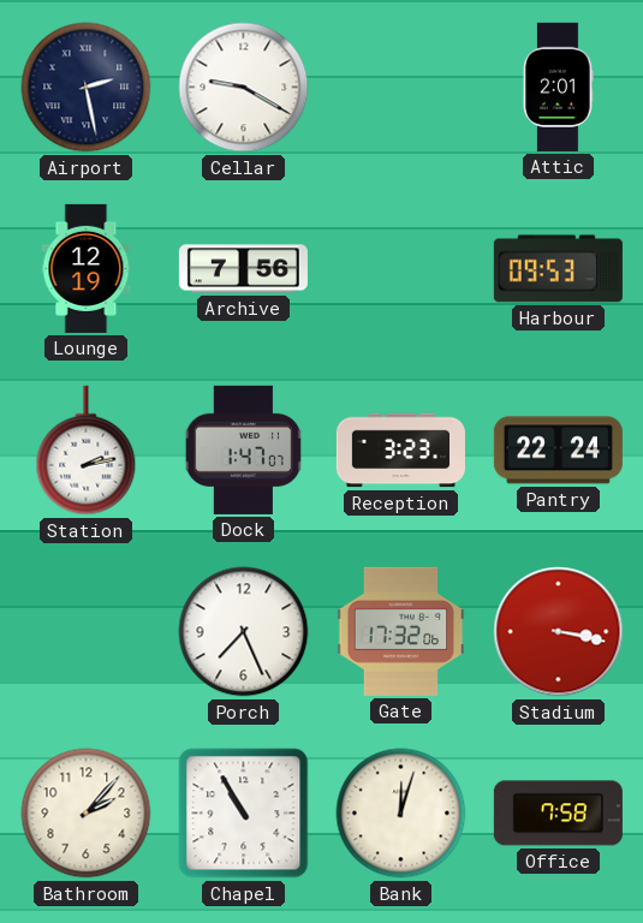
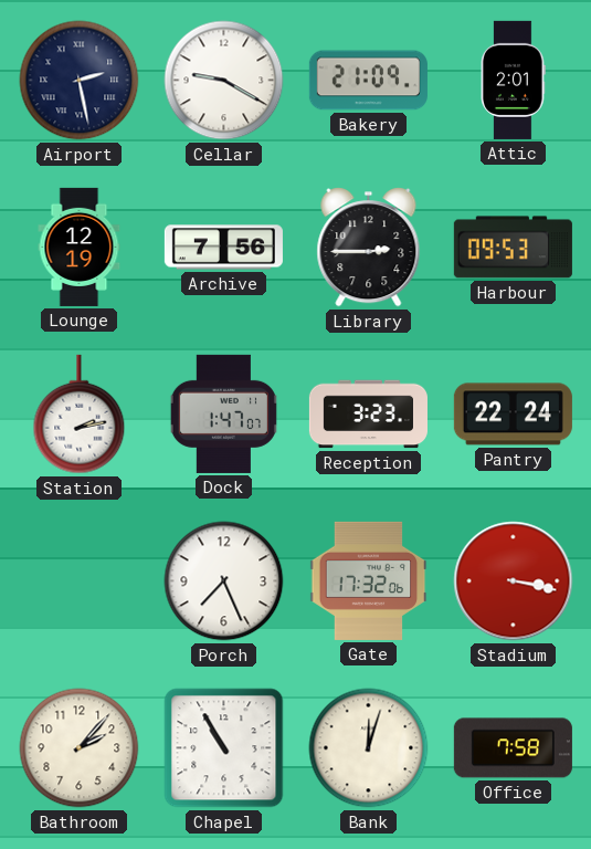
Bakery: none -> 21:09 (368, 81)
Library: none -> 2:45 (369, 248)
